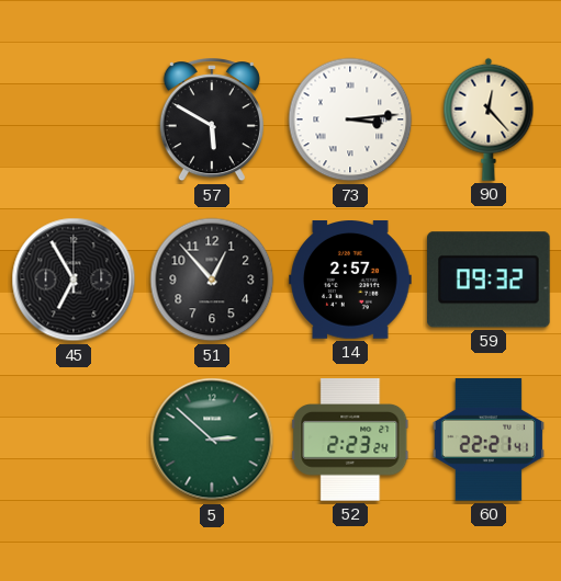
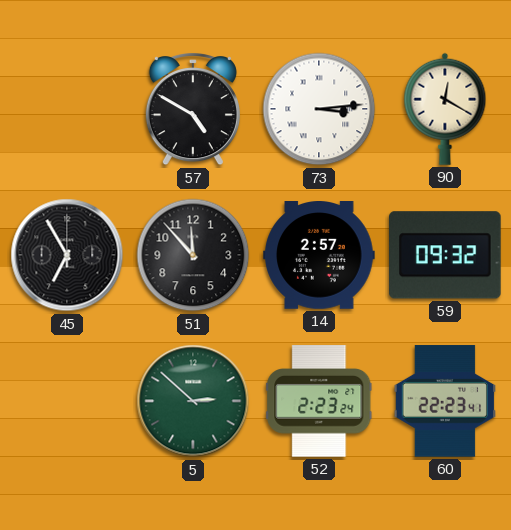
57: 5:50 -> 4:50 (193, 110)
90: 12:23 -> 12:20 (445, 109)
51: 12:53 -> 11:53 (193, 255)
60: 22:21 -> 22:23 (444, 401)
